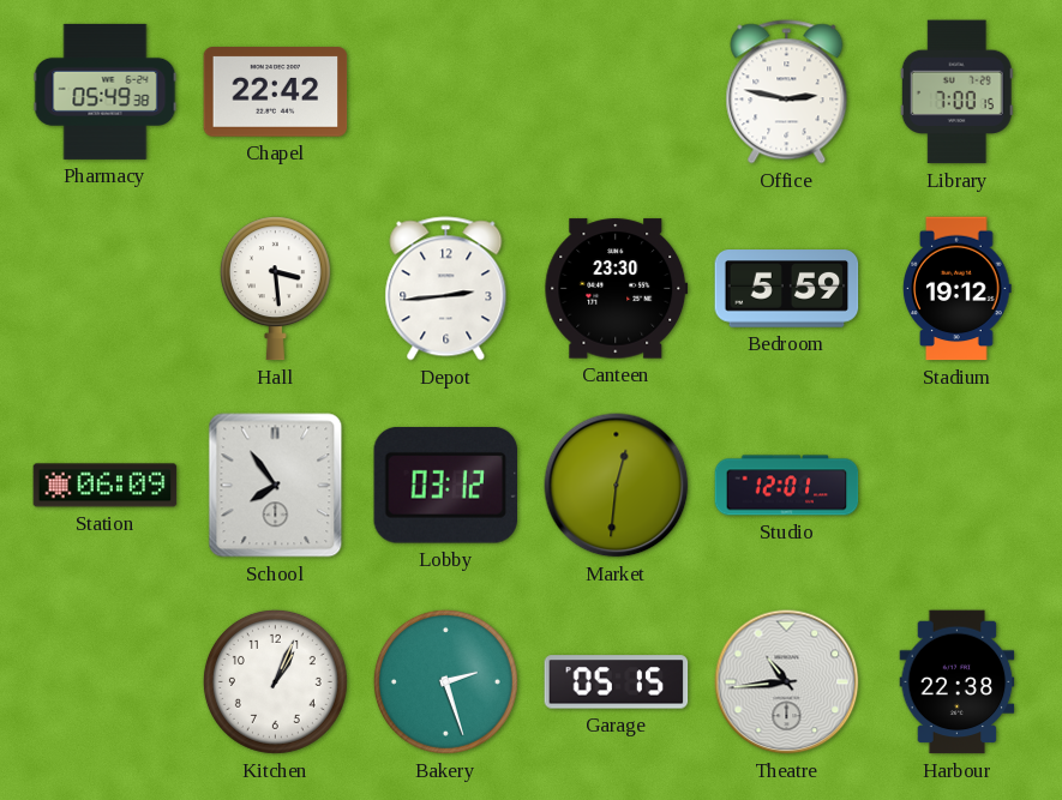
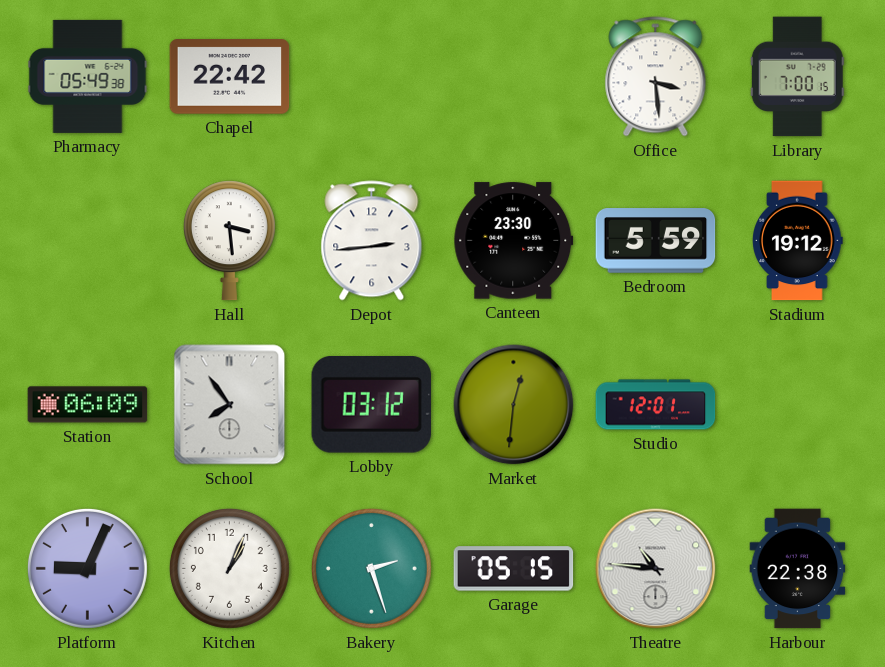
Office: 2:47 -> 3:29 (656, 77)
Platform: none -> 9:04 (87, 568)
Theatre: 10:44 -> 10:46 (656, 569)
